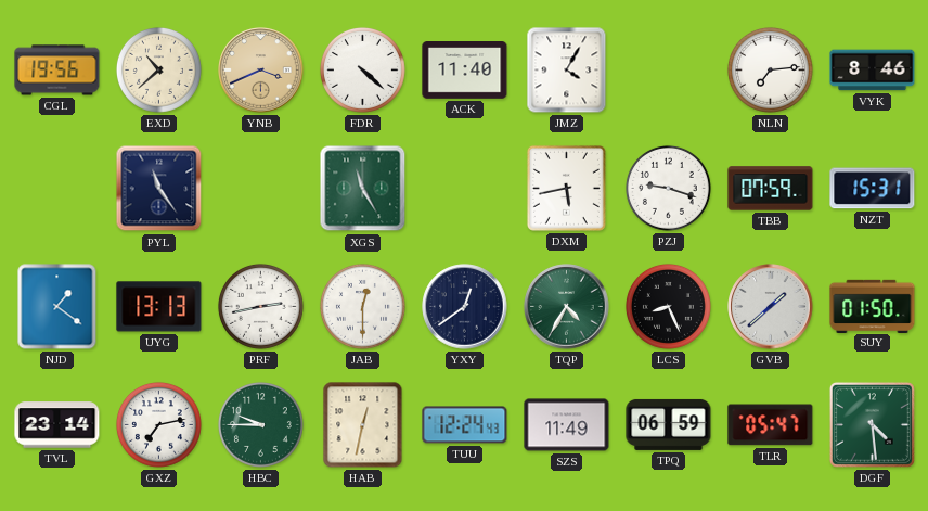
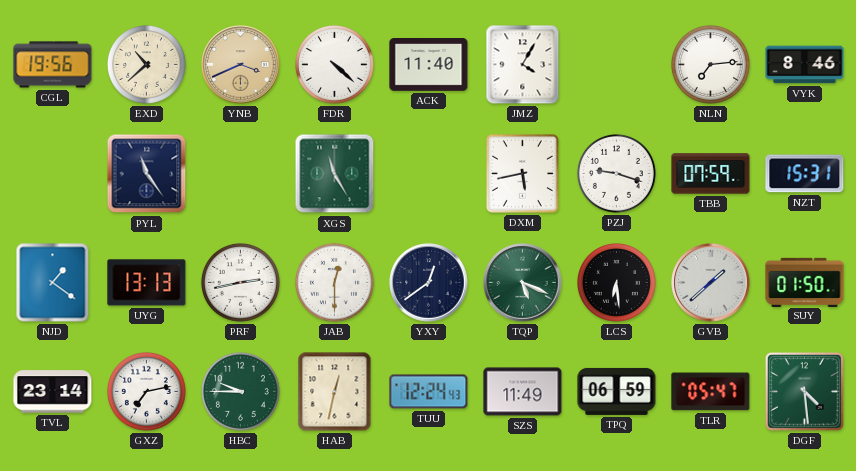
TQP: 4:35 -> 5:19 (523, 283)
LCS: 8:26 -> 6:29 (616, 282)
